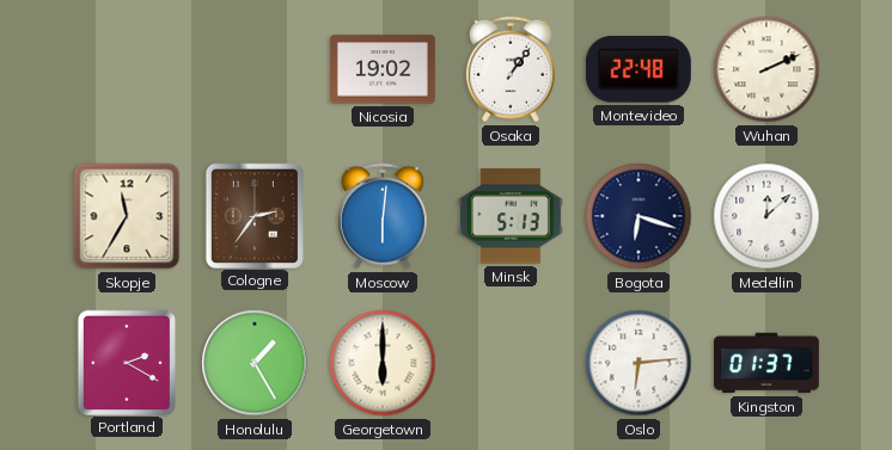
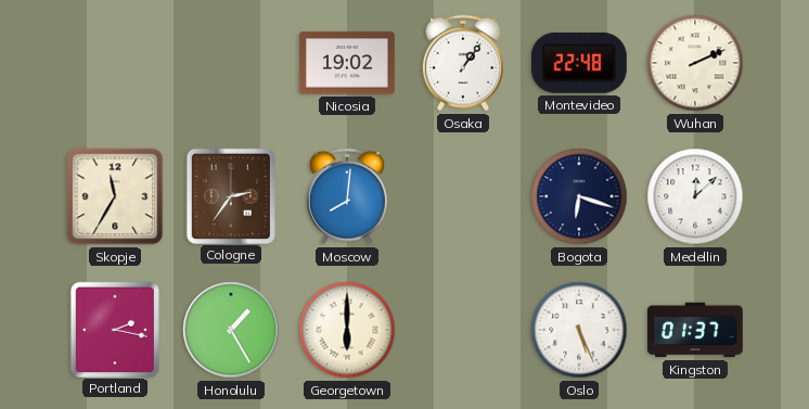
Moscow: 6:01 -> 8:01 (347, 196)
Minsk: 5:13 -> none (511, 216)
Portland: 2:20 -> 2:17 (114, 329)
Oslo: 6:14 -> 5:26 (579, 330)
